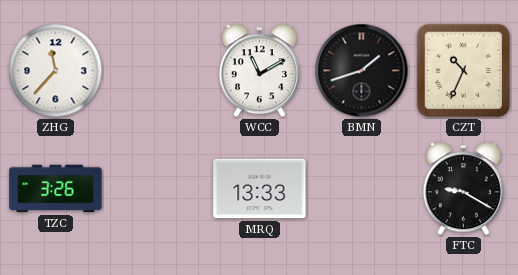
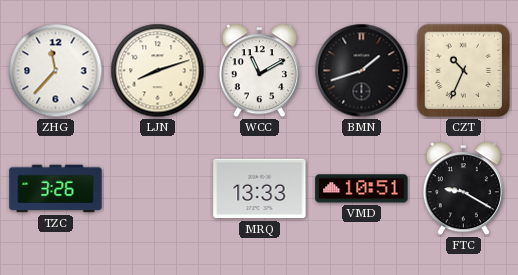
LJN: none -> 8:12 (158, 71)
VMD: none -> 10:51 (362, 189)
